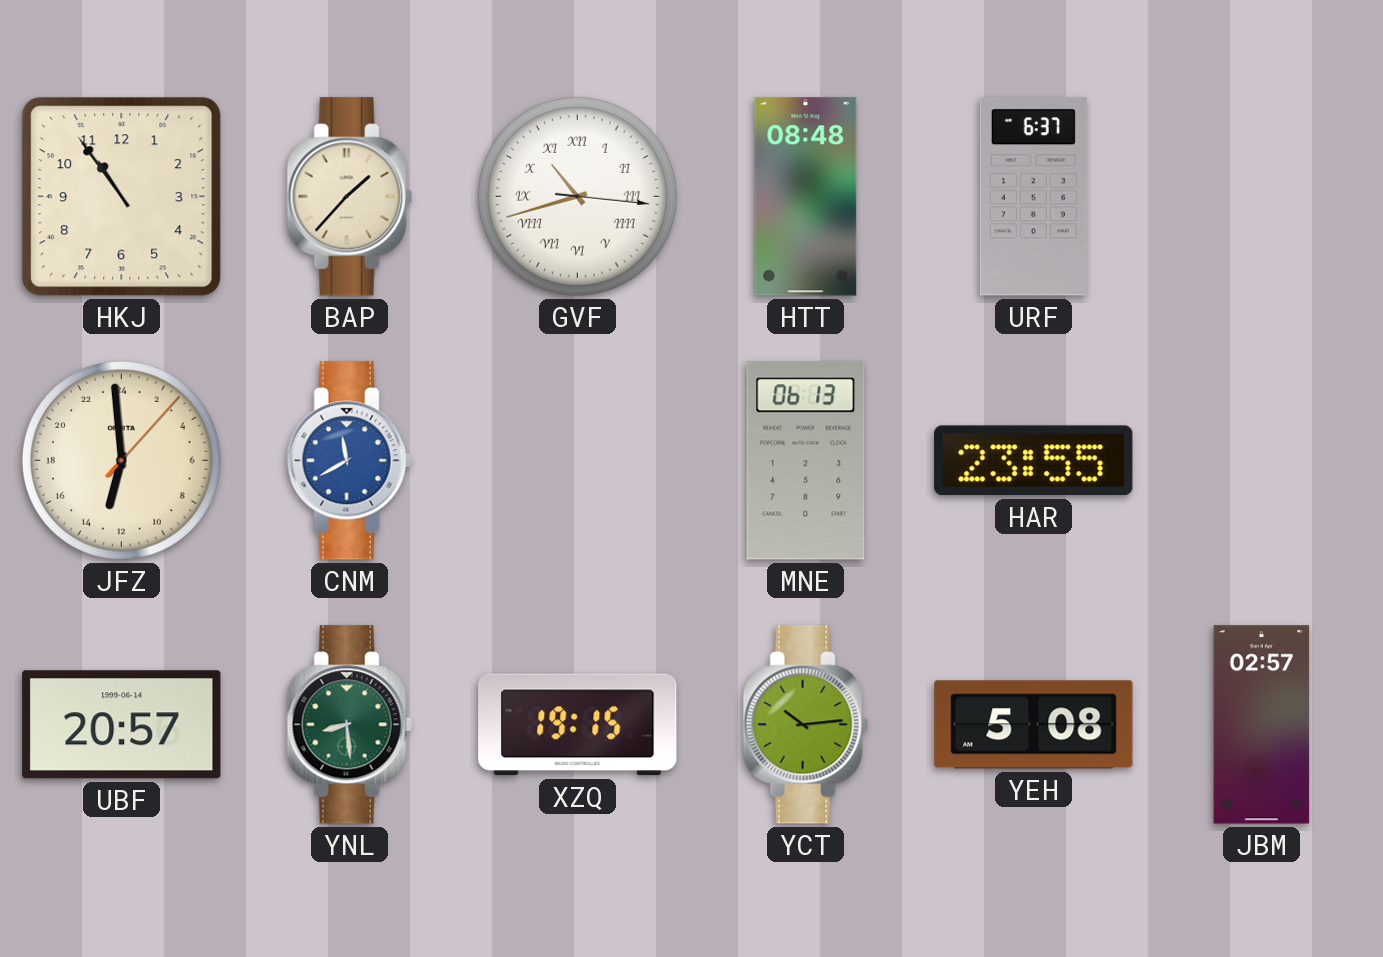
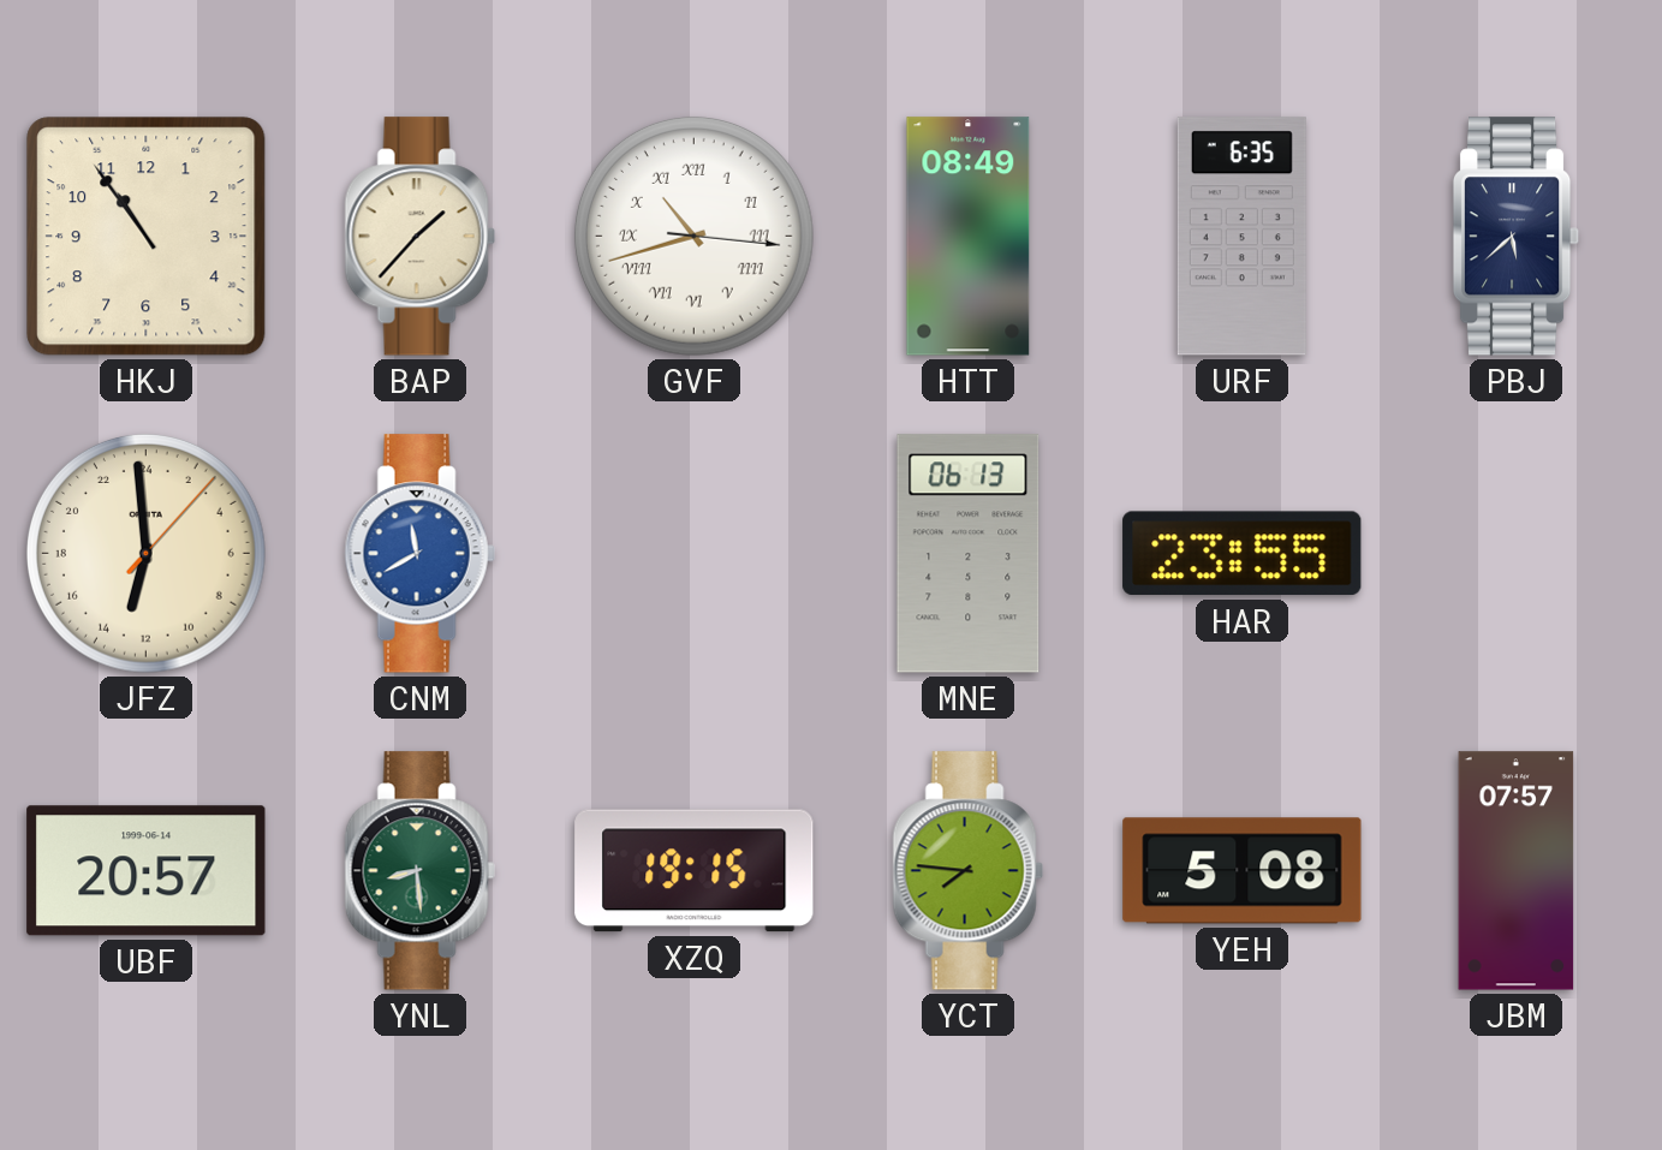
HTT: 08:48 -> 08:49 (969, 237)
URF: 6:37 -> 6:35 (1241, 237)
PBJ: none -> 5:38 (1517, 237)
YCT: 10:14 -> 7:46 (967, 871)
JBM: 02:57 -> 07:57 (1517, 871)
